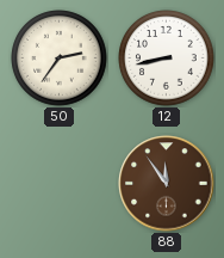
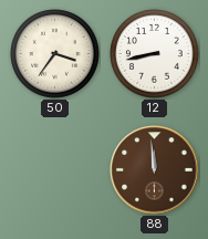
50: 2:36 -> 3:36 (55, 54)
88: 11:54 -> 11:59 (155, 170)
